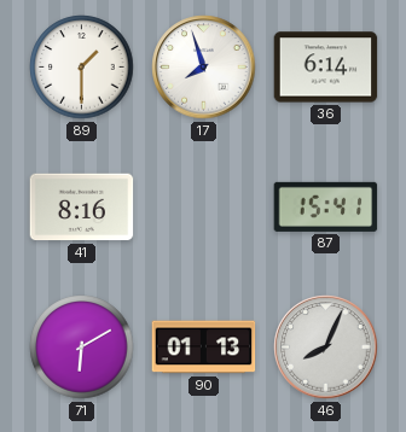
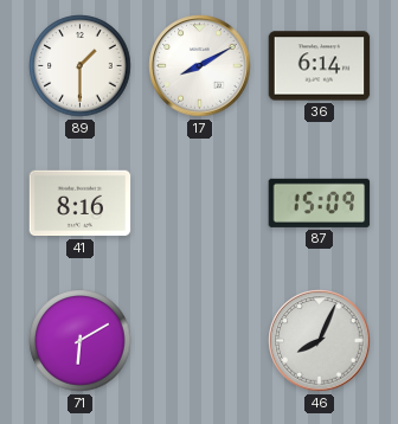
17: 7:57 -> 8:10 (200, 66)
87: 15:41 -> 15:09 (320, 203)
90: 01:13 -> none (204, 348)
